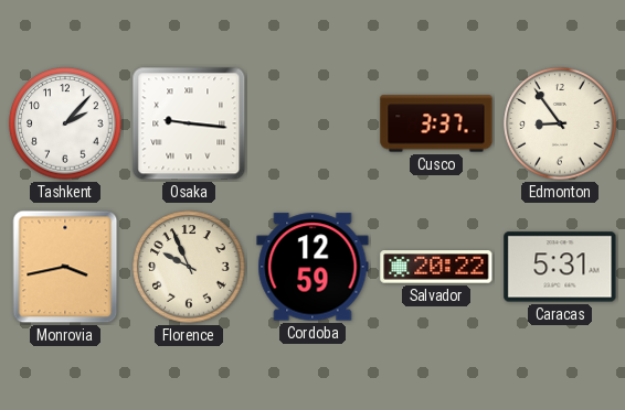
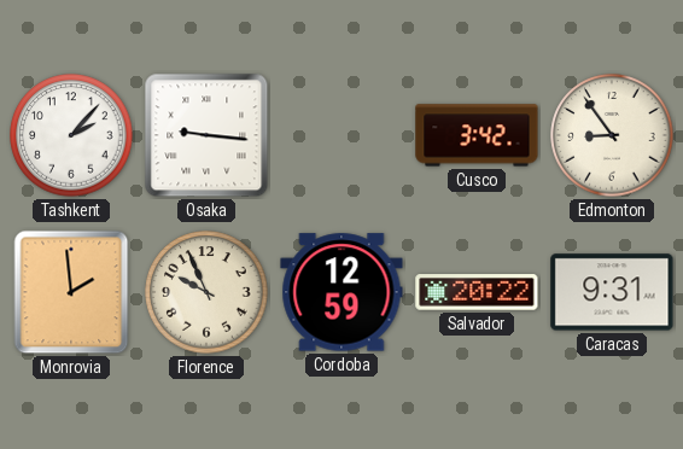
Cusco: 3:37 -> 3:42 (477, 135)
Monrovia: 3:43 -> 1:59 (71, 292)
Caracas: 5:31 -> 9:31 (612, 292)
